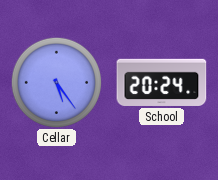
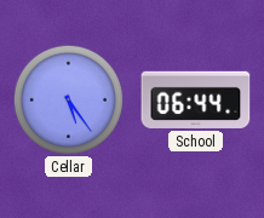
School: 20:24 -> 06:44 (196, 99)
